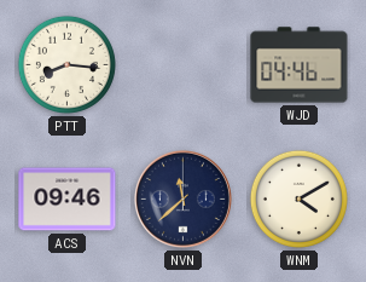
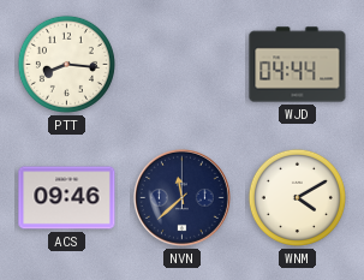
WJD: 04:46 -> 04:44 (298, 65)
